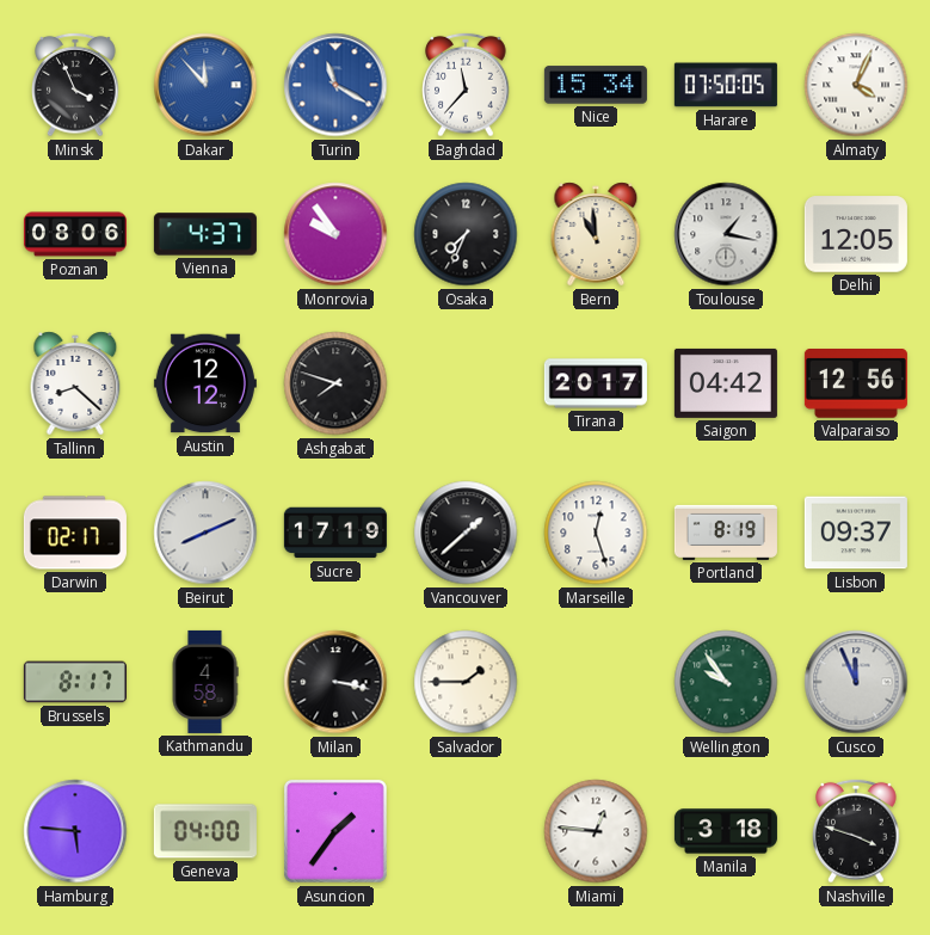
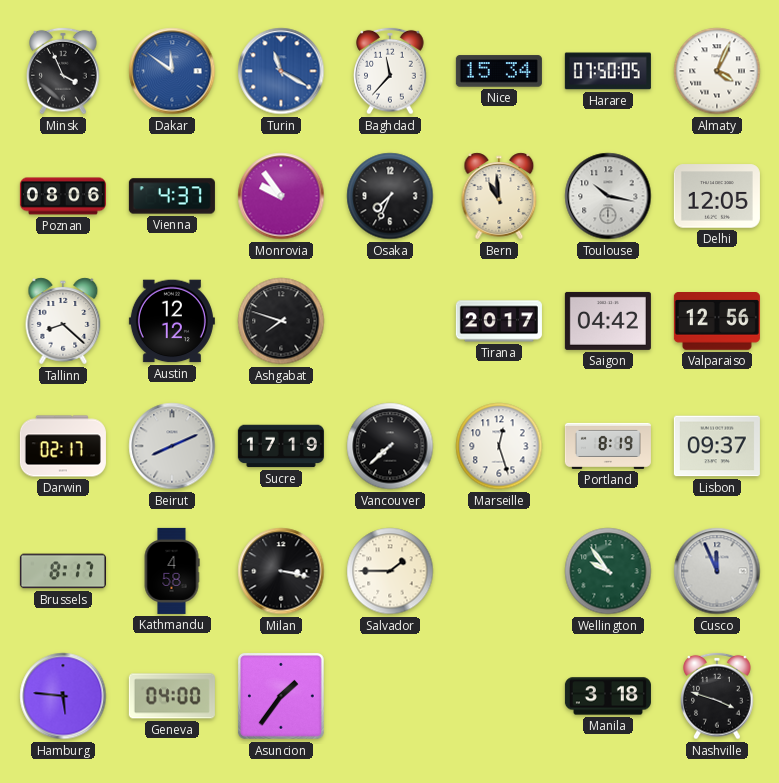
Dakar: 11:53 -> 11:51 (172, 71)
Toulouse: 1:17 -> 10:17 (608, 196)
Vancouver: 1:38 -> 7:38 (390, 446)
Miami: 12:46 -> none (596, 831)
